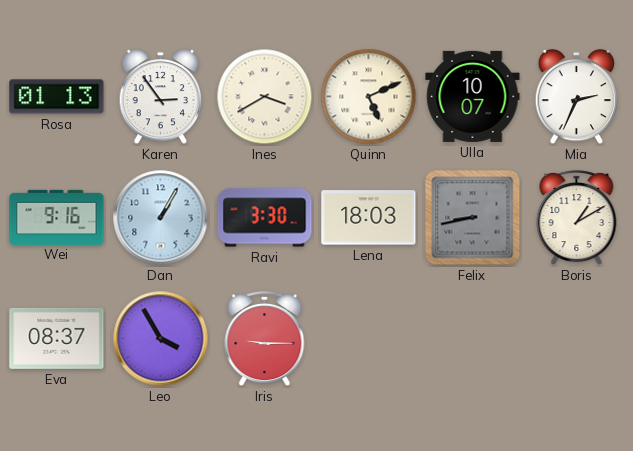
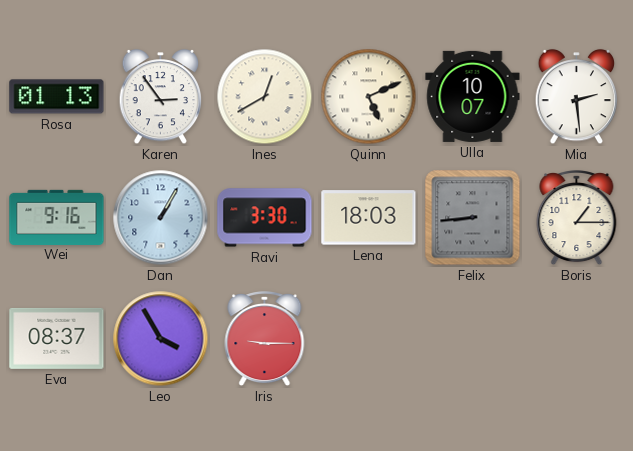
Ines: 3:40 -> 12:40 (265, 97)
Mia: 2:34 -> 2:29 (577, 97)
Felix: 8:43 -> 8:44 (473, 218)
Boris: 1:10 -> 1:15 (577, 219)
